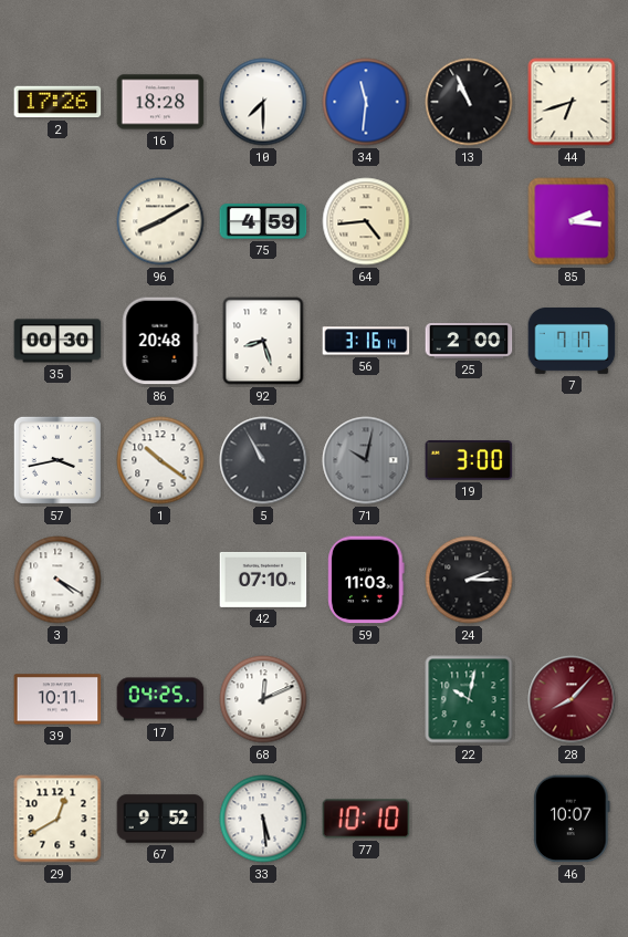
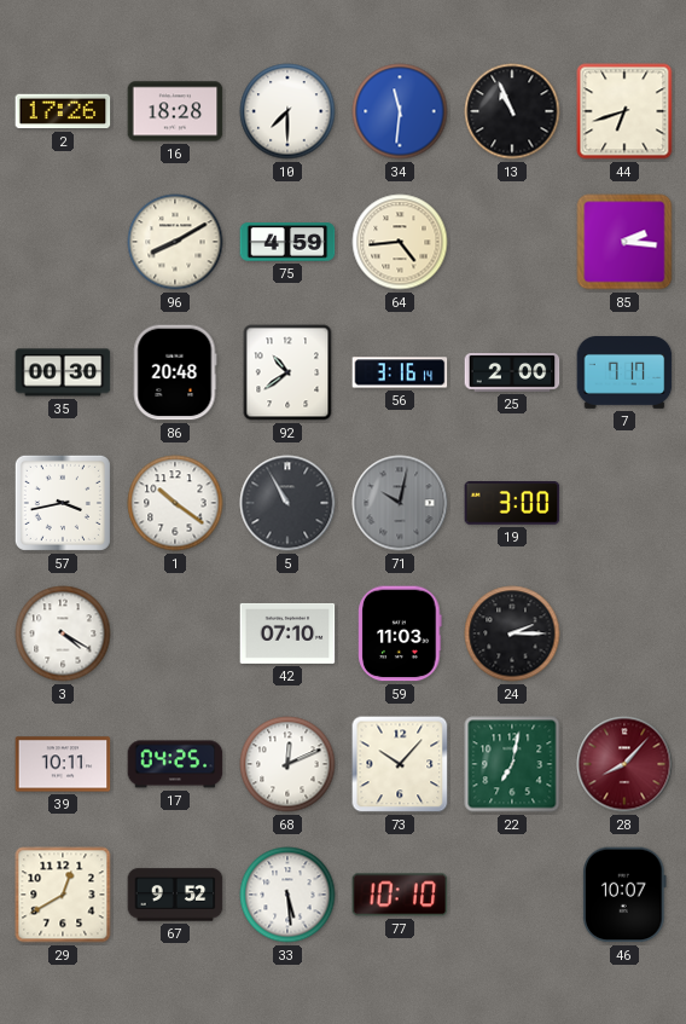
92: 8:27 -> 10:39 (287, 372)
73: none -> 10:07 (400, 764)
22: 10:02 -> 7:02 (512, 764)
